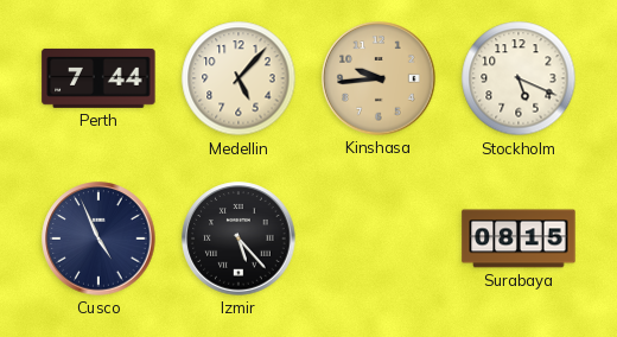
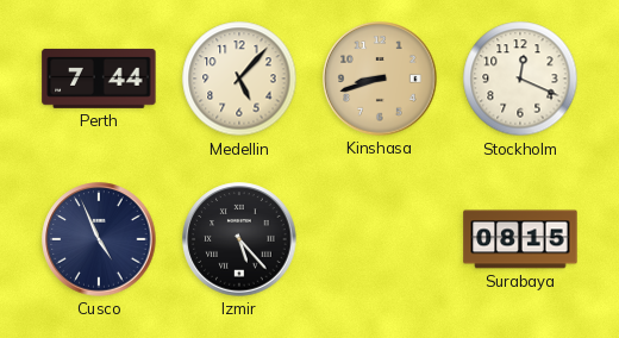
Kinshasa: 9:44 -> 8:42 (380, 79)
Stockholm: 5:19 -> 12:19 (520, 79)
